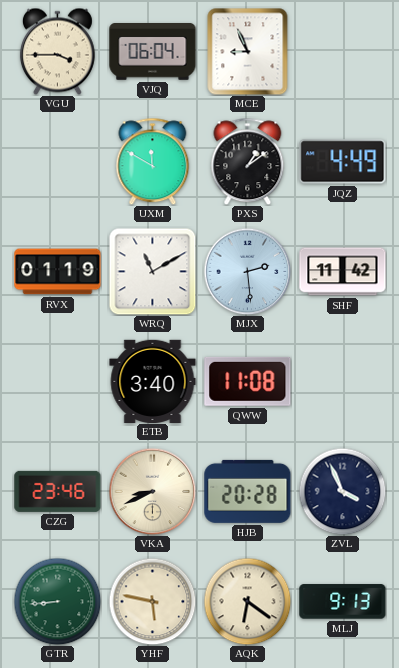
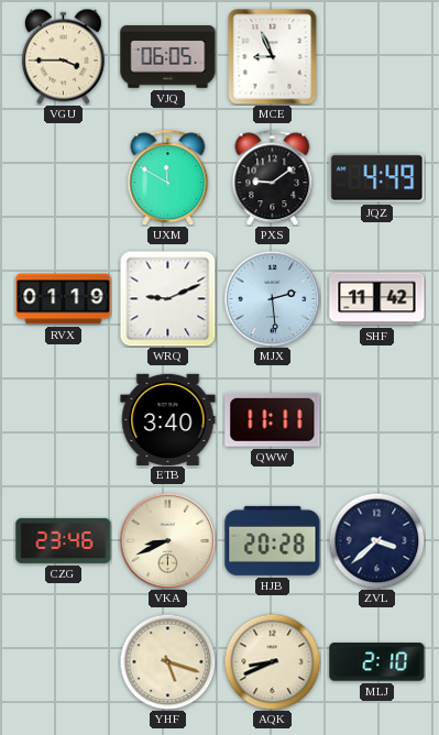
VJQ: 06:04 -> 06:05 (168, 57)
PXS: 1:09 -> 9:09 (273, 177)
WRQ: 11:10 -> 9:11 (167, 298)
QWW: 11:08 -> 11:11 (273, 419)
ZVL: 3:56 -> 3:38 (376, 540)
GTR: 8:44 -> none (57, 601)
YHF: 5:47 -> 5:18 (167, 661)
AQK: 6:21 -> 8:41 (272, 661)
MLJ: 9:13 -> 2:10 (377, 662)
